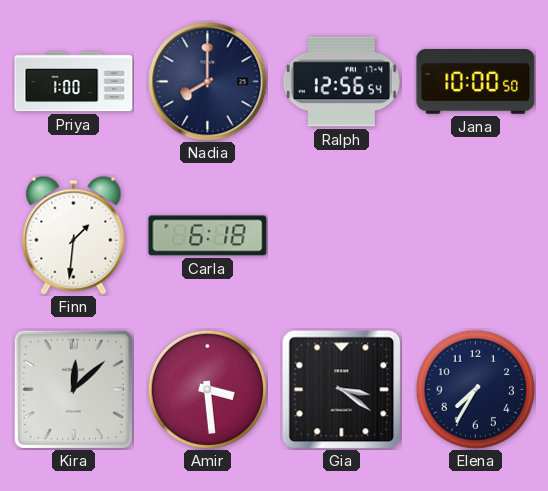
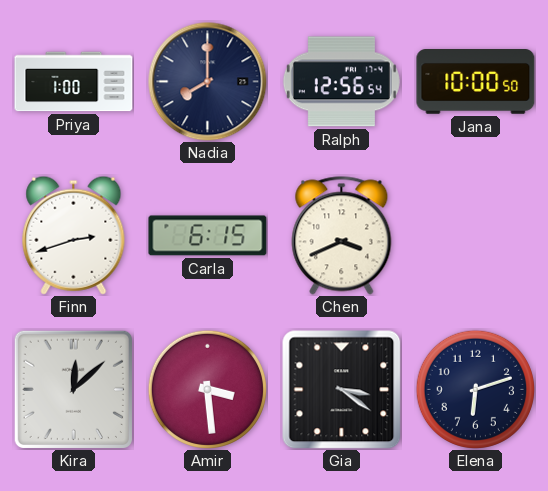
Finn: 1:31 -> 2:42 (74, 235)
Carla: 6:18 -> 6:15 (208, 236)
Chen: none -> 3:41 (342, 236)
Elena: 7:35 -> 6:12 (475, 389)
